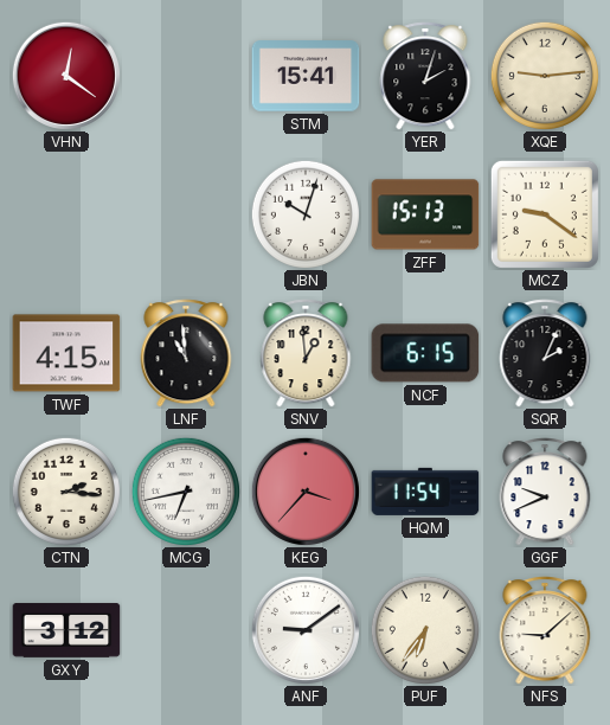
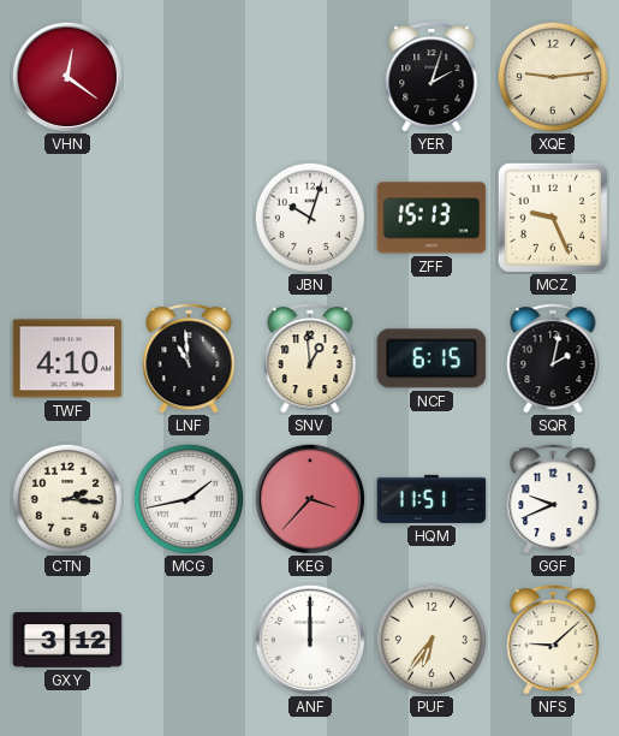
STM: 15:41 -> none (306, 76)
MCZ: 9:21 -> 9:26 (553, 218)
TWF: 4:15 -> 4:10 (67, 358)
SQR: 2:04 -> 2:02 (553, 358)
MCG: 6:43 -> 1:43 (189, 499)
HQM: 11:54 -> 11:51 (431, 499)
ANF: 9:09 -> 12:00 (310, 640)
